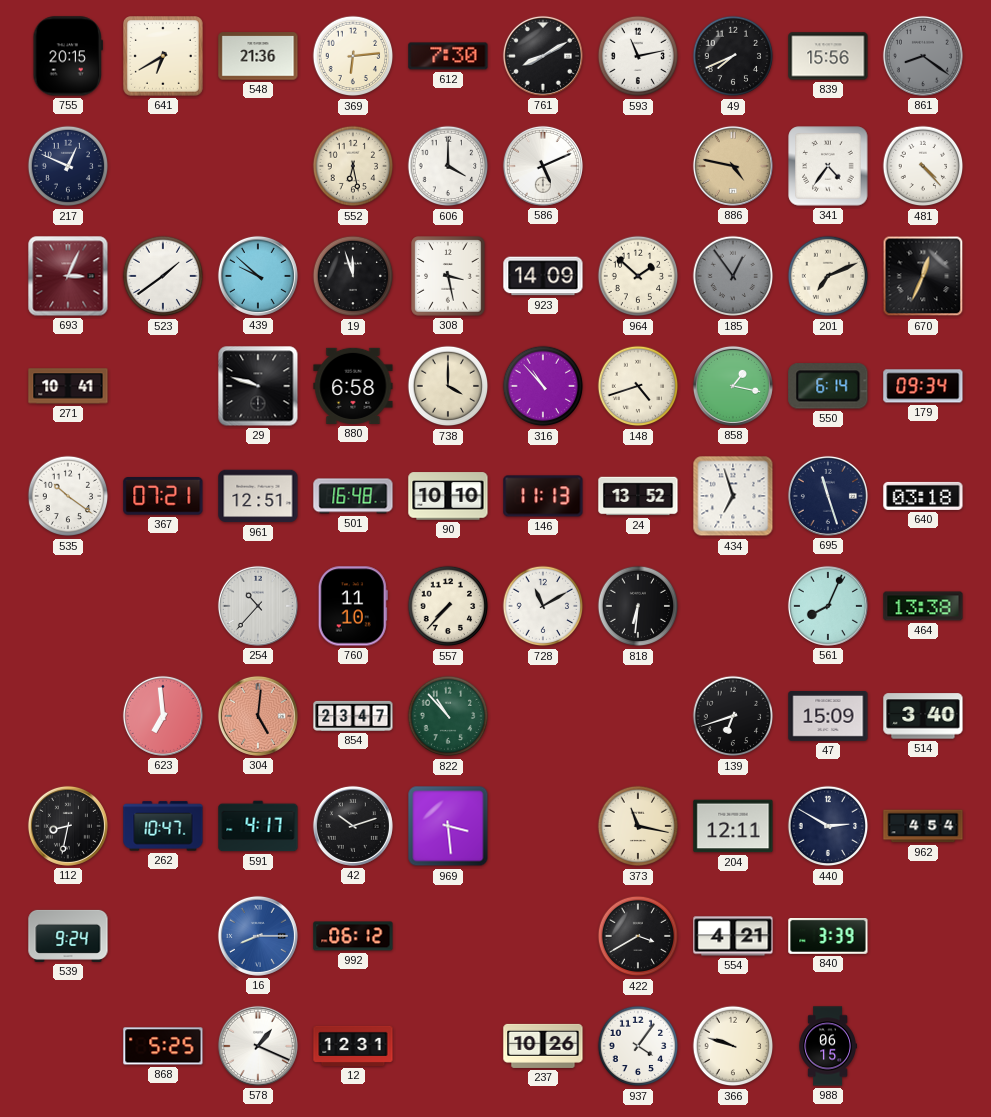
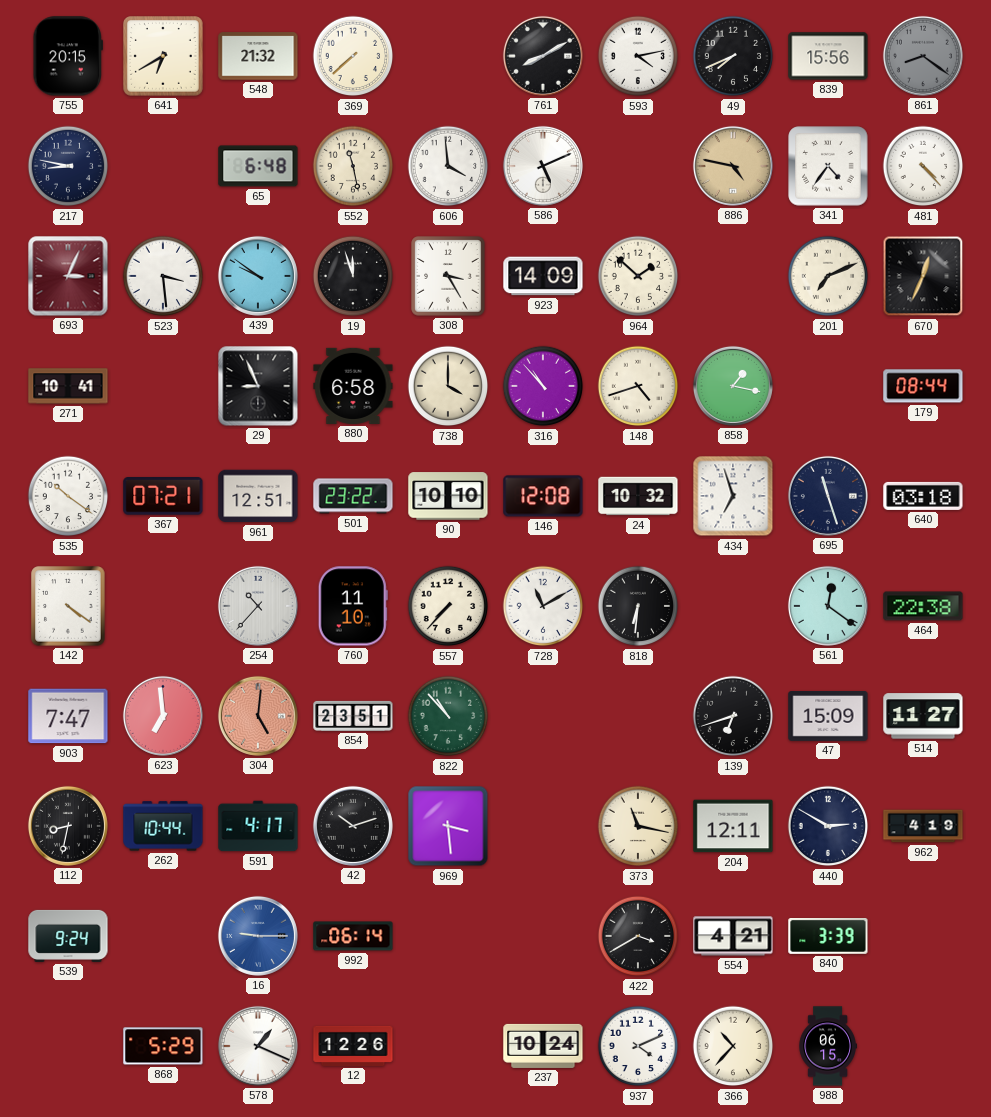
548: 21:36 -> 21:32 (258, 56)
369: 6:14 -> 7:38 (353, 56)
612: 7:30 -> none (448, 56)
593: 11:13 -> 4:13 (638, 56)
217: 12:49 -> 8:47 (68, 166)
65: none -> 6:48 (258, 166)
552: 6:28 -> 11:28 (353, 166)
606: 4:00 -> 3:59 (448, 166)
523: 1:39 -> 3:29 (163, 276)
439: 9:52 -> 9:51 (258, 276)
308: 3:28 -> 3:25 (448, 276)
185: 12:54 -> none (733, 276)
29: 9:48 -> 8:56 (258, 386)
550: 6:14 -> none (828, 386)
179: 09:34 -> 08:44 (923, 386)
501: 16:48 -> 23:22 (353, 496)
146: 11:13 -> 12:08 (543, 496)
24: 13:52 -> 10:32 (638, 496)
142: none -> 4:21 (68, 606)
561: 8:04 -> 12:21 (828, 606)
464: 13:38 -> 22:38 (923, 606)
903: none -> 7:47 (68, 716)
854: 23:47 -> 23:51 (353, 716)
514: 3:40 -> 11:27 (923, 716)
262: 10:47 -> 10:44 (163, 826)
962: 4:54 -> 4:19 (923, 826)
16: 8:15 -> 9:15 (258, 936)
992: 06:12 -> 06:14 (353, 936)
868: 5:25 -> 5:29 (163, 1046)
12: 12:31 -> 12:26 (353, 1046)
237: 10:26 -> 10:24 (543, 1046)
937: 4:06 -> 4:11 (638, 1046)
366: 9:48 -> 10:37 (733, 1046)
